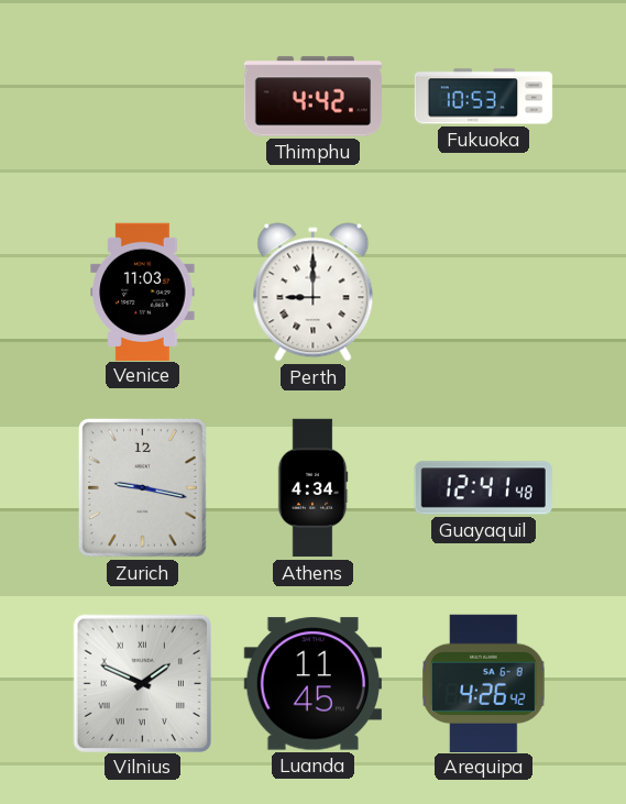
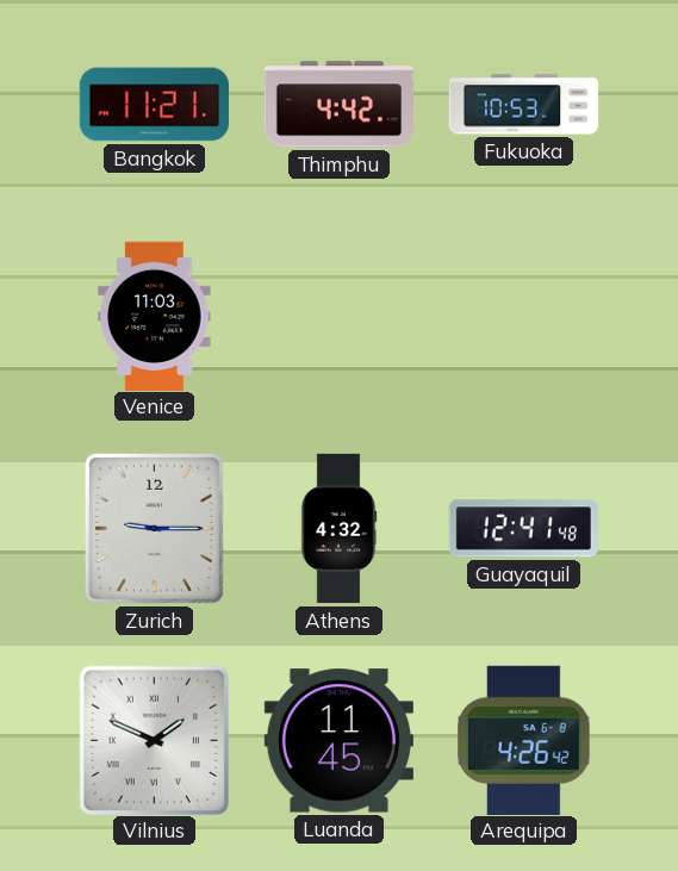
Bangkok: none -> 11:21 (154, 105)
Perth: 9:00 -> none (314, 293)
Zurich: 9:17 -> 9:15 (154, 528)
Athens: 4:34 -> 4:32 (338, 529)
